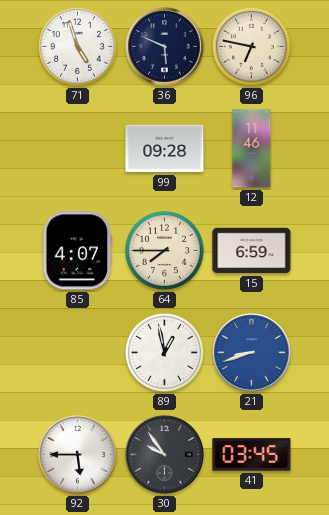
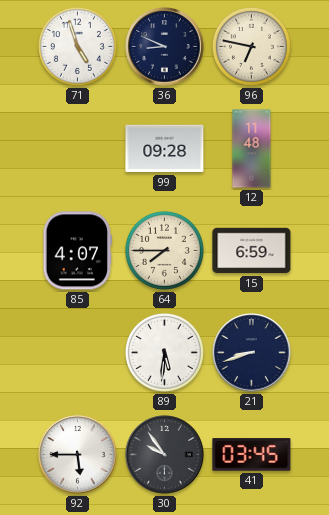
36: 5:49 -> 8:49 (165, 47)
12: 11:46 -> 11:48 (252, 149)
89: 12:58 -> 5:31 (164, 352)
21 dial: blue -> navy (252, 353)
